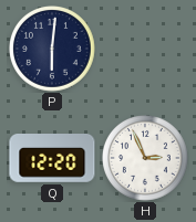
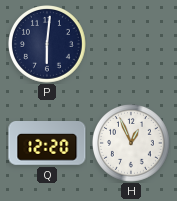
H: 2:56 -> 12:56 (132, 144)
